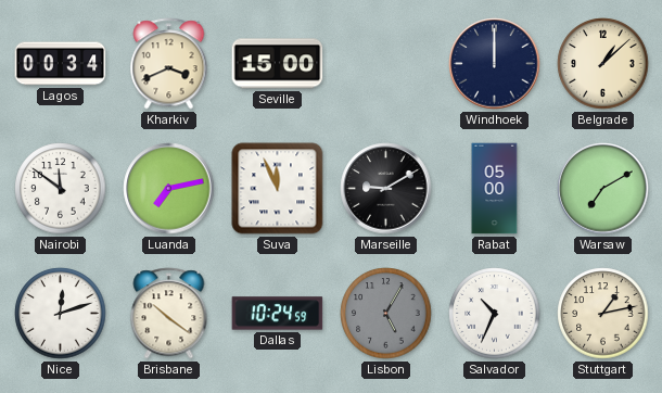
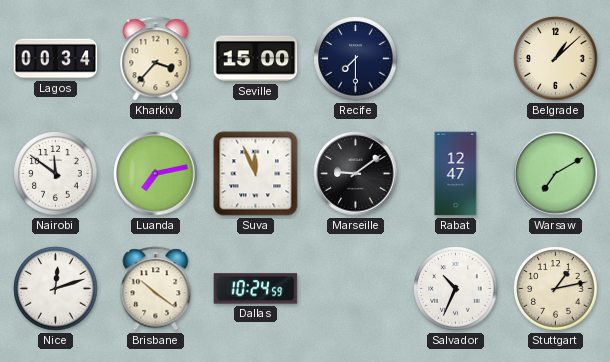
Kharkiv: 3:41 -> 3:37 (156, 59)
Recife: none -> 7:30 (356, 59)
Windhoek: 12:00 -> none (495, 64)
Marseille: 9:10 -> 9:09 (356, 174)
Rabat: 05:00 -> 12:47 (456, 174)
Lisbon: 5:05 -> none (386, 314)
